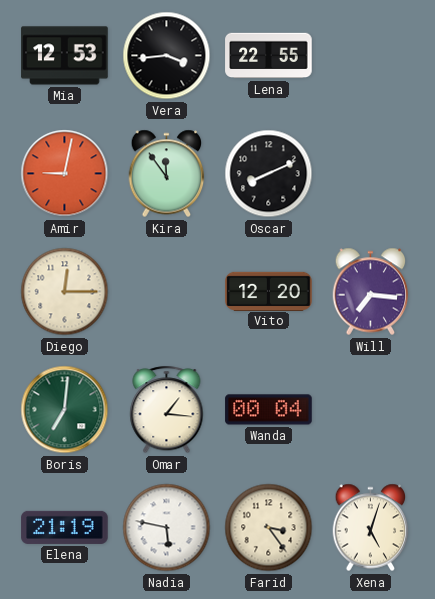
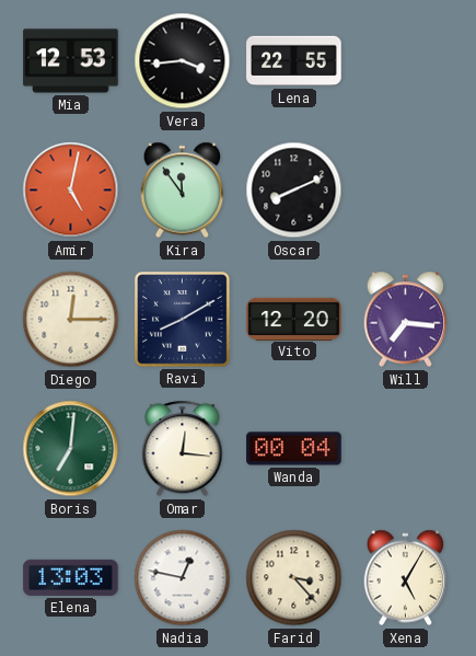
Amir: 9:02 -> 5:02 (71, 191)
Ravi: none -> 8:10 (183, 320)
Omar: 1:16 -> 12:16 (183, 449)
Elena: 21:19 -> 13:03 (71, 577)
Nadia: 5:47 -> 12:47 (183, 578)
Farid: 3:24 -> 3:23 (294, 578)
Xena: 5:03 -> 5:05 (406, 578)
